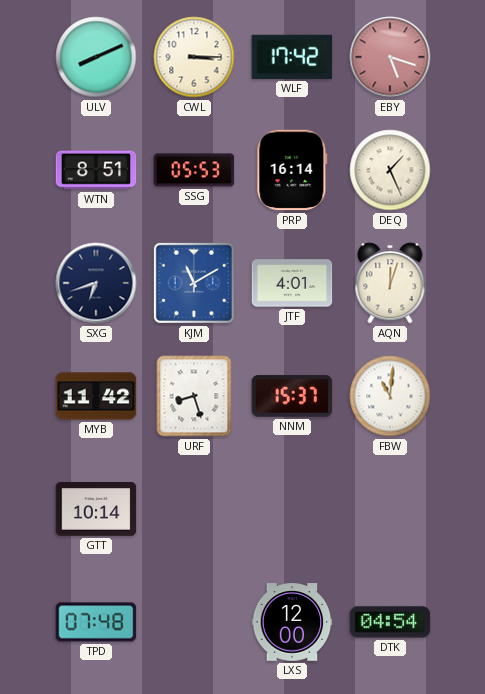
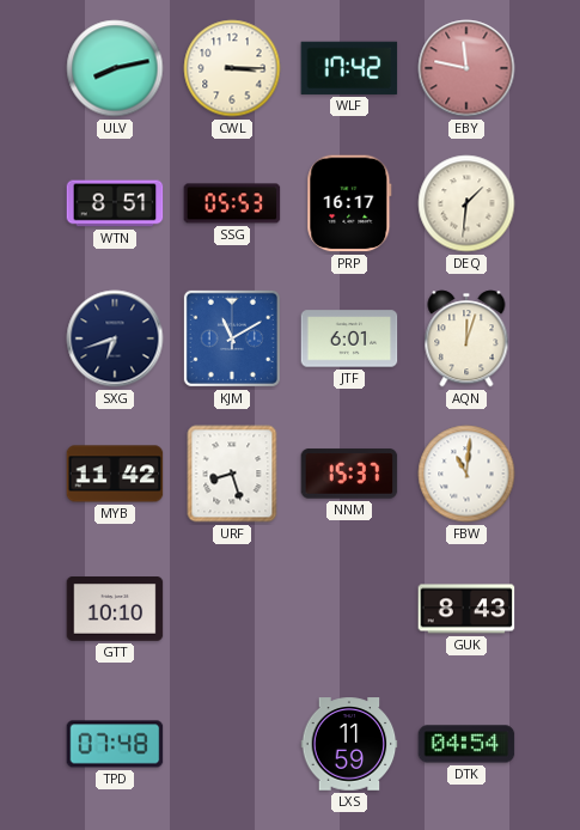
ULV: 8:11 -> 8:13 (115, 68)
EBY: 5:18 -> 11:47 (466, 68)
PRP: 16:14 -> 16:17 (349, 203)
DEQ: 1:26 -> 1:31 (466, 203)
JTF: 4:01 -> 6:01 (349, 338)
GTT: 10:14 -> 10:10 (115, 609)
GUK: none -> 8:43 (466, 609)
LXS: 12:00 -> 11:59 (349, 744)
